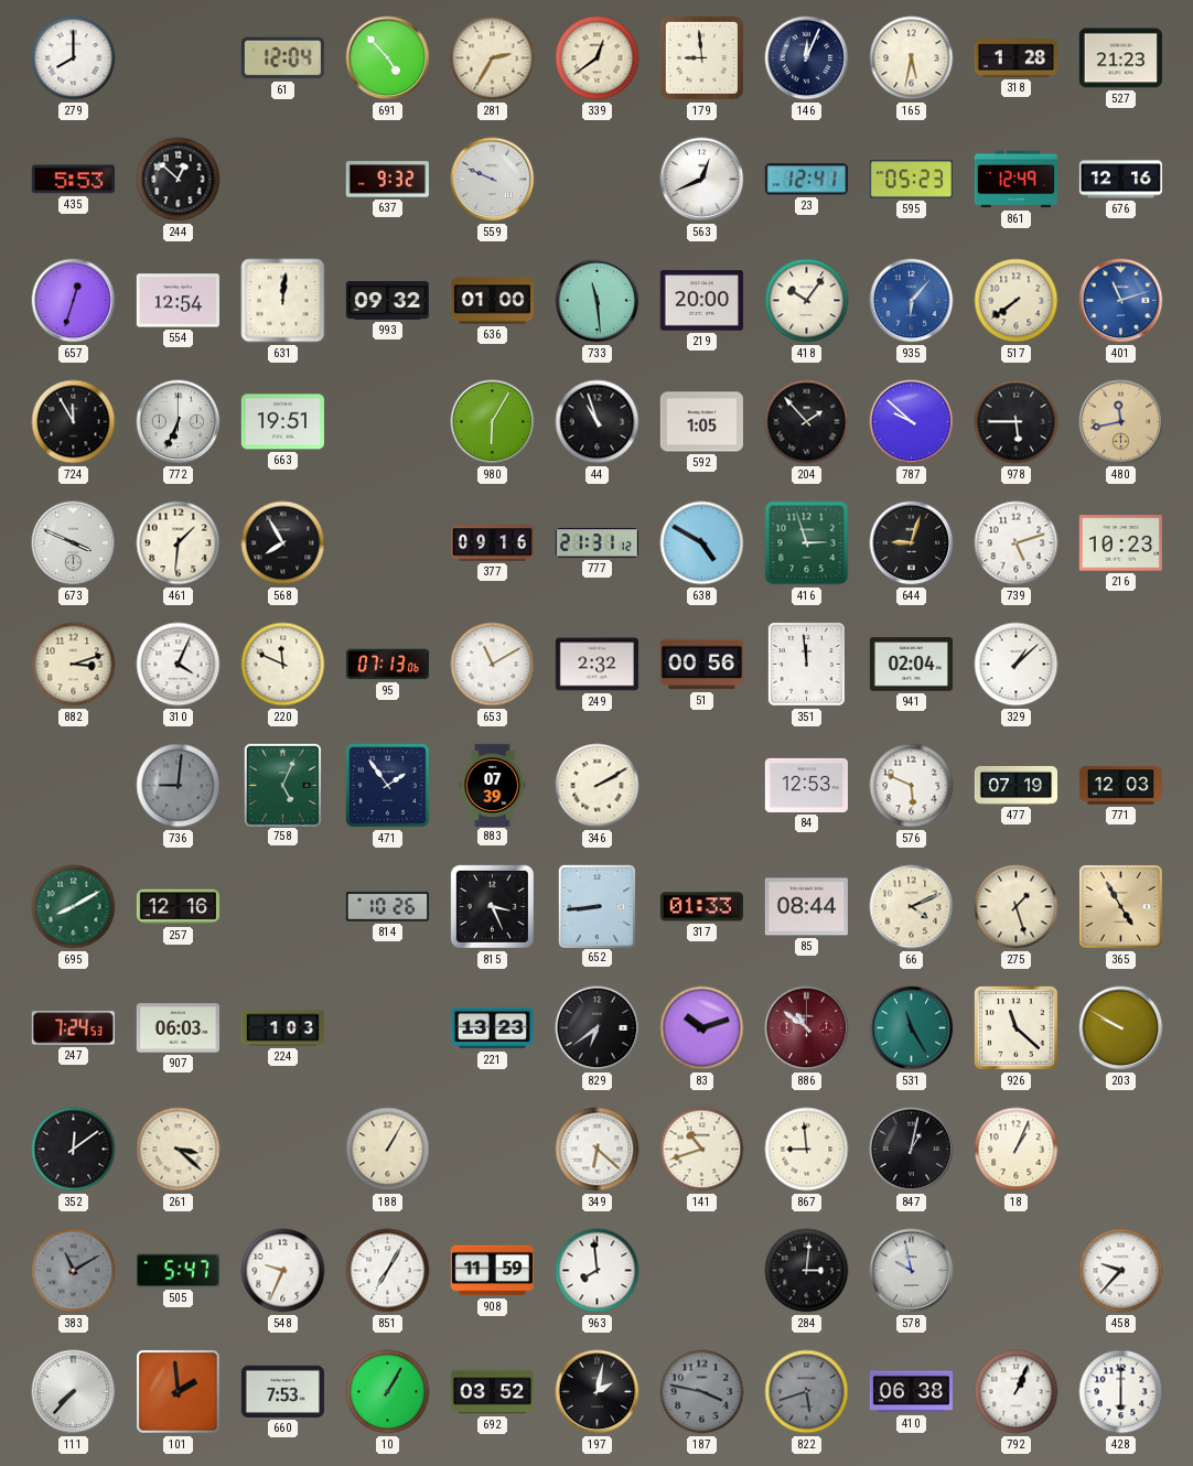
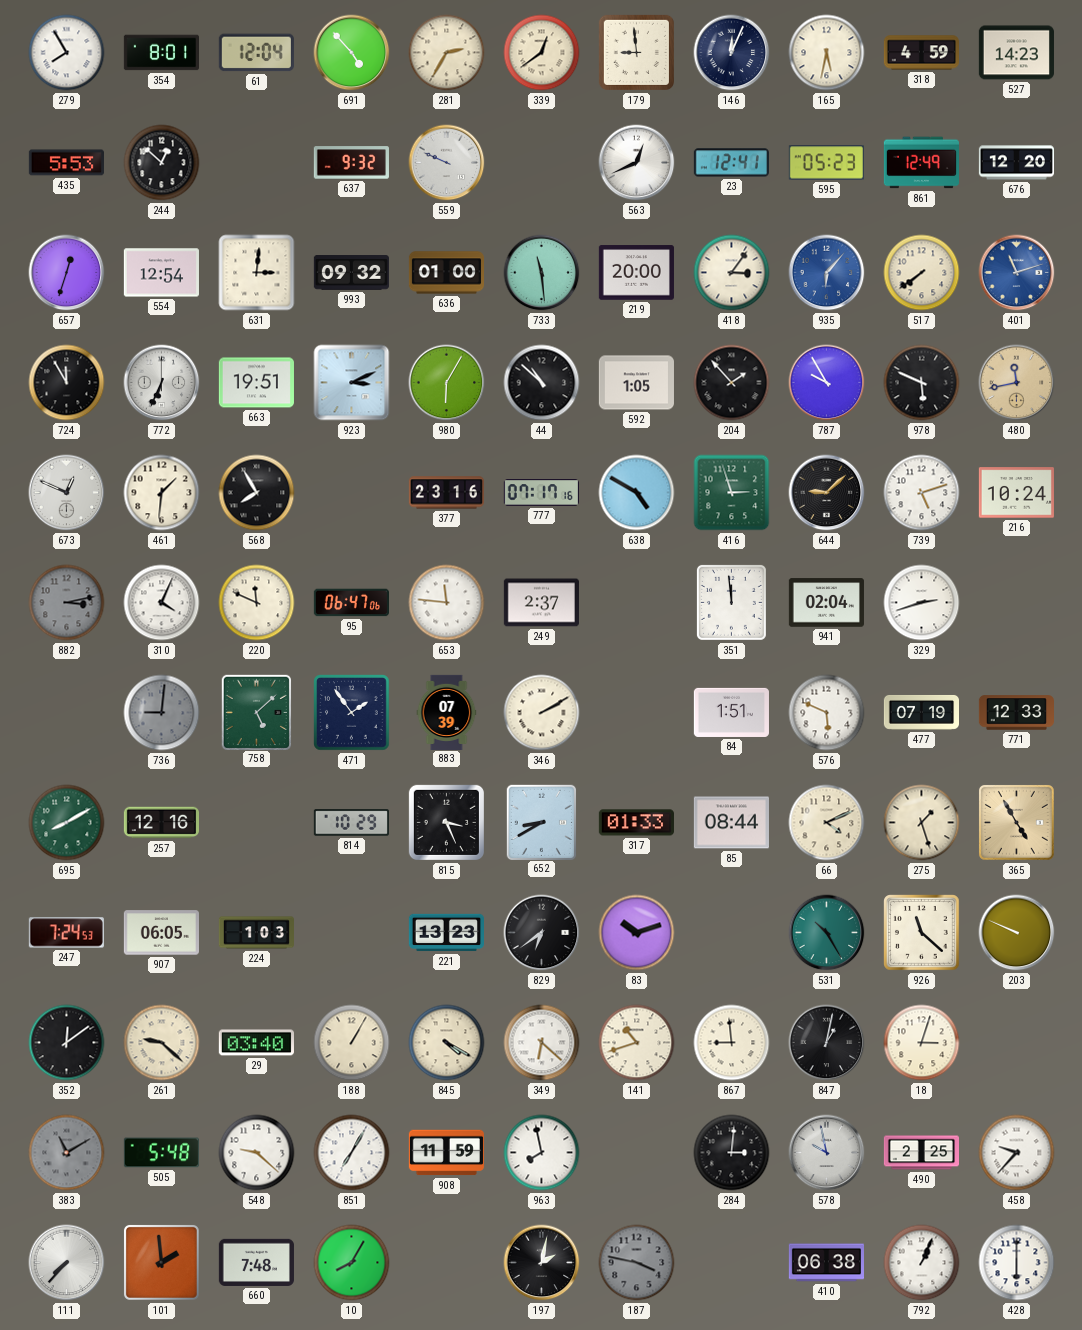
279: 8:00 -> 7:55 (67, 53)
354: none -> 8:01 (161, 53)
318: 1:28 -> 4:59 (921, 53)
527: 21:23 -> 14:23 (1016, 53)
676: 12:16 -> 12:20 (1016, 163)
631: 12:01 -> 3:01 (257, 273)
418: 10:06 -> 3:06 (732, 273)
923: none -> 3:11 (352, 383)
44: 10:57 -> 10:52 (542, 383)
787: 9:52 -> 9:55 (827, 383)
978: 5:45 -> 5:49 (922, 383)
673: 3:49 -> 12:49 (67, 493)
377: 09:16 -> 23:16 (446, 493)
777: 21:31 -> 07:17 (541, 493)
644: 9:03 -> 9:08 (827, 493)
216: 10:23 -> 10:24 (1016, 493)
882: 3:12 -> 3:13 (67, 603)
882 dial: cream -> grey (67, 603)
95: 07:13 -> 06:47 (351, 603)
653: 11:10 -> 11:46 (447, 603)
249: 2:32 -> 2:37 (541, 603)
51: 00:56 -> none (701, 665)
329: 1:08 -> 2:42 (922, 603)
758: 5:04 -> 5:08 (256, 712)
84: 12:53 -> 1:51 (731, 712)
771: 12:03 -> 12:33 (1016, 713)
814: 10:26 -> 10:29 (351, 823)
652: 8:44 -> 8:40 (541, 822)
907: 06:03 -> 06:05 (161, 933)
886: 10:51 -> none (807, 1028)
531: 11:25 -> 10:25 (827, 933)
203: 9:50 -> 9:49 (1017, 933)
261: 3:22 -> 9:22 (162, 1043)
29: none -> 03:40 (256, 1043)
845: none -> 4:20 (447, 1043)
18: 1:04 -> 3:03 (922, 1043)
505: 5:47 -> 5:48 (161, 1153)
548: 9:34 -> 9:22 (257, 1153)
963: 7:59 -> 7:58 (542, 1153)
490: none -> 2:25 (921, 1153)
660: 7:53 -> 7:48 (256, 1262)
10: 1:05 -> 8:05 (352, 1263)
692: 03:52 -> none (492, 1392)
822: 5:42 -> none (807, 1392)
